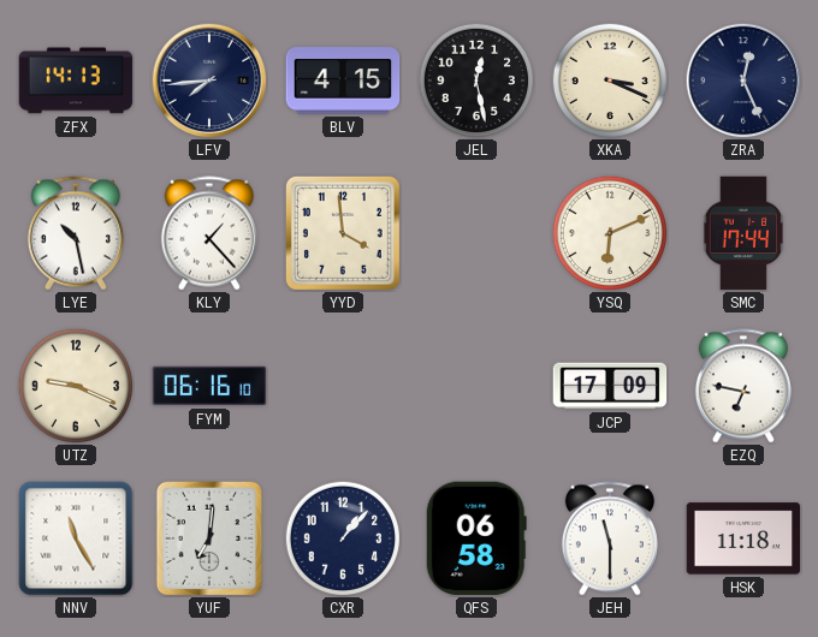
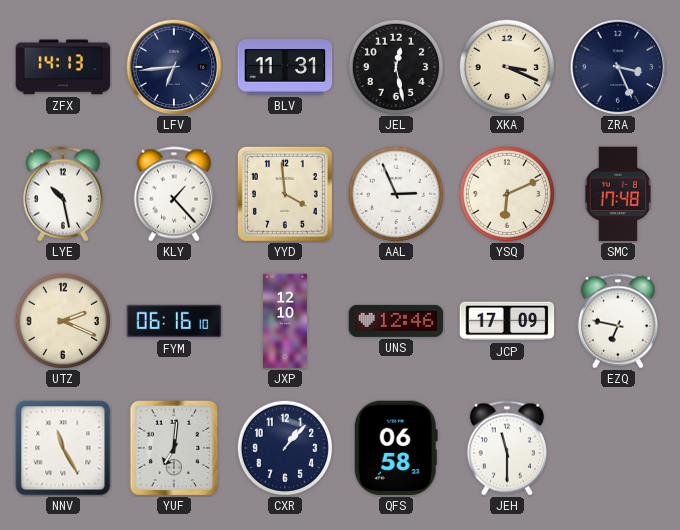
LFV: 7:44 -> 6:44 (174, 67)
BLV: 4:15 -> 11:31 (285, 67)
ZRA: 12:26 -> 3:26 (618, 67)
AAL: none -> 2:56 (395, 193)
SMC: 17:44 -> 17:48 (618, 194)
UTZ: 9:19 -> 2:19 (62, 320)
JXP: none -> 12:10 (286, 321)
UNS: none -> 12:46 (396, 321)
HSK: 11:18 -> none (743, 538)
